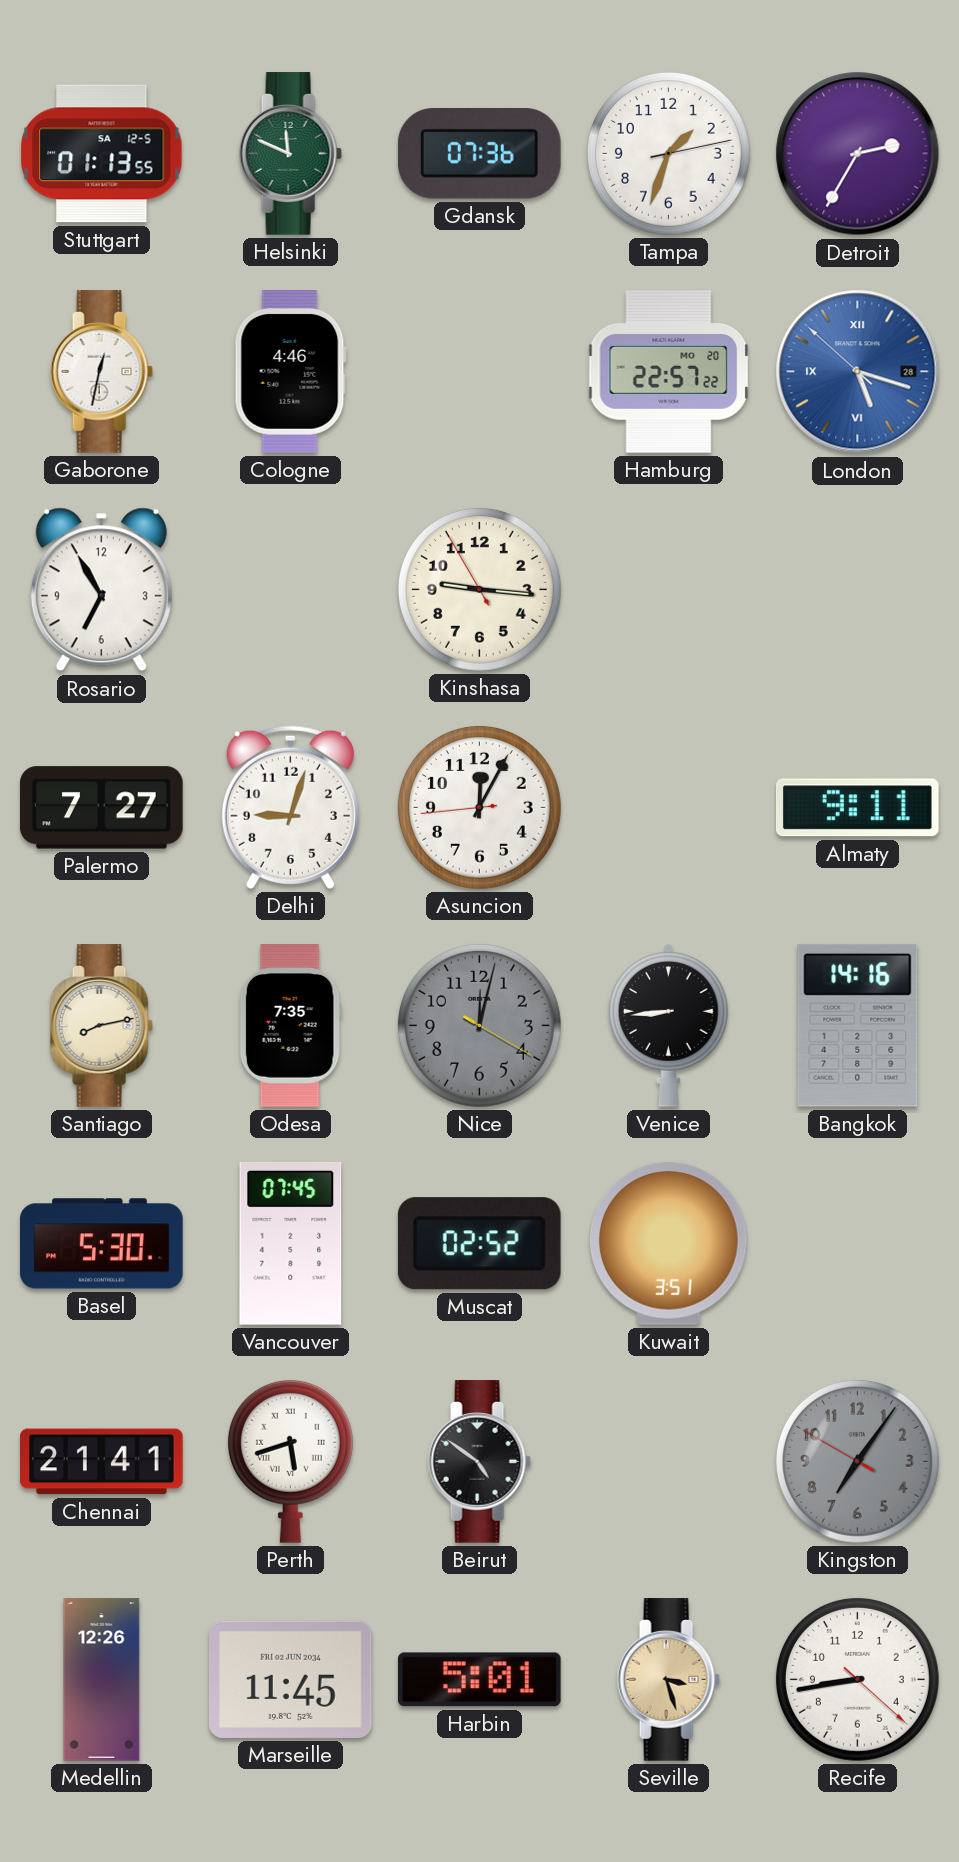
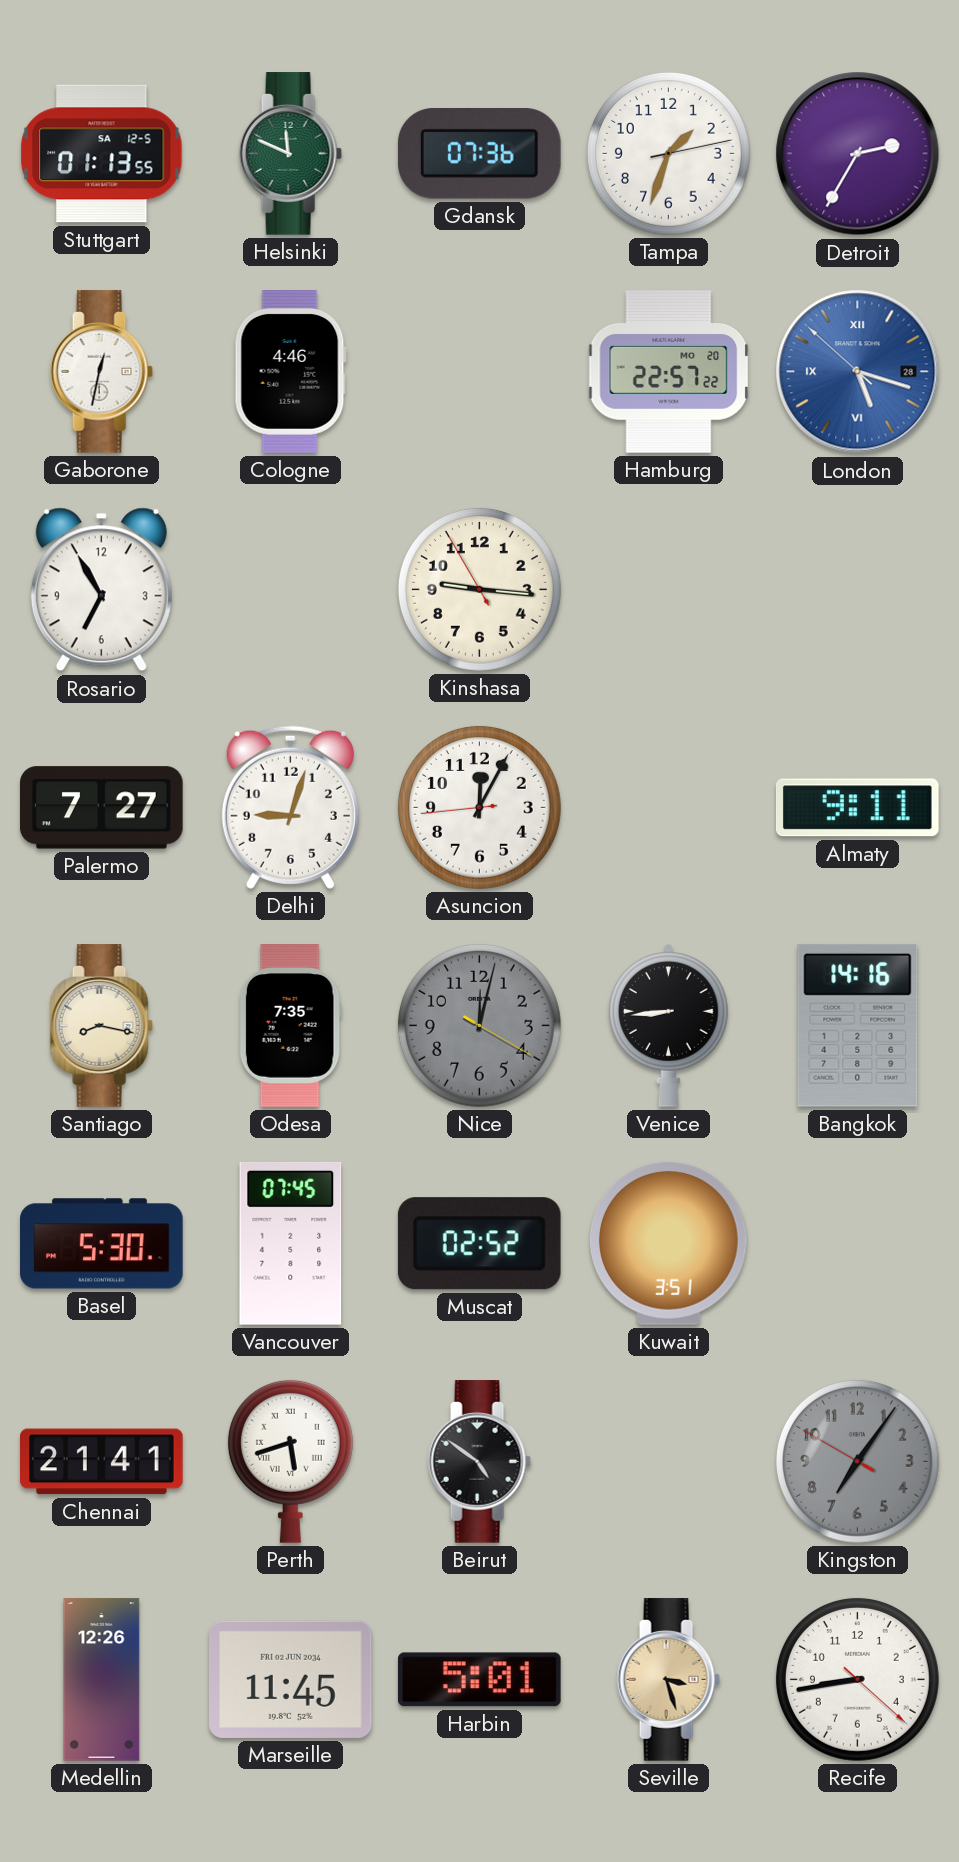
Santiago: 8:13 -> 8:17 (101, 1026)
